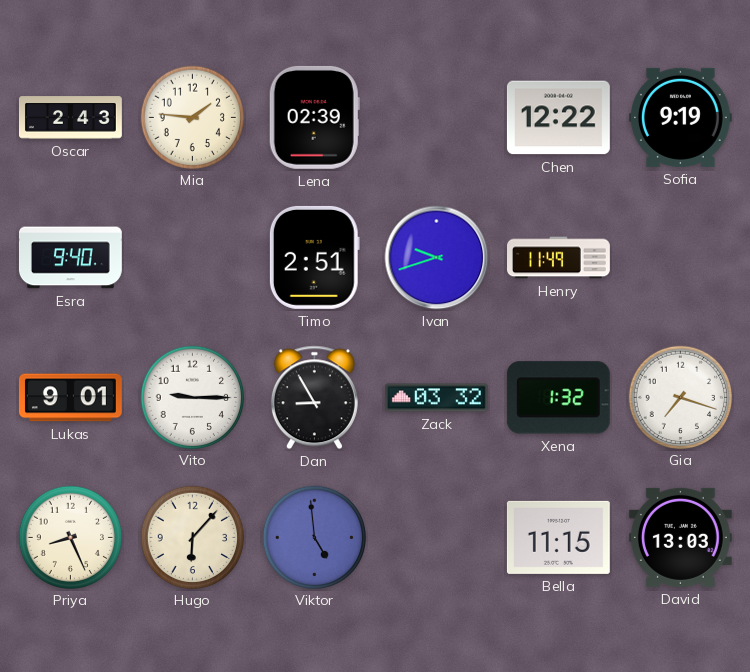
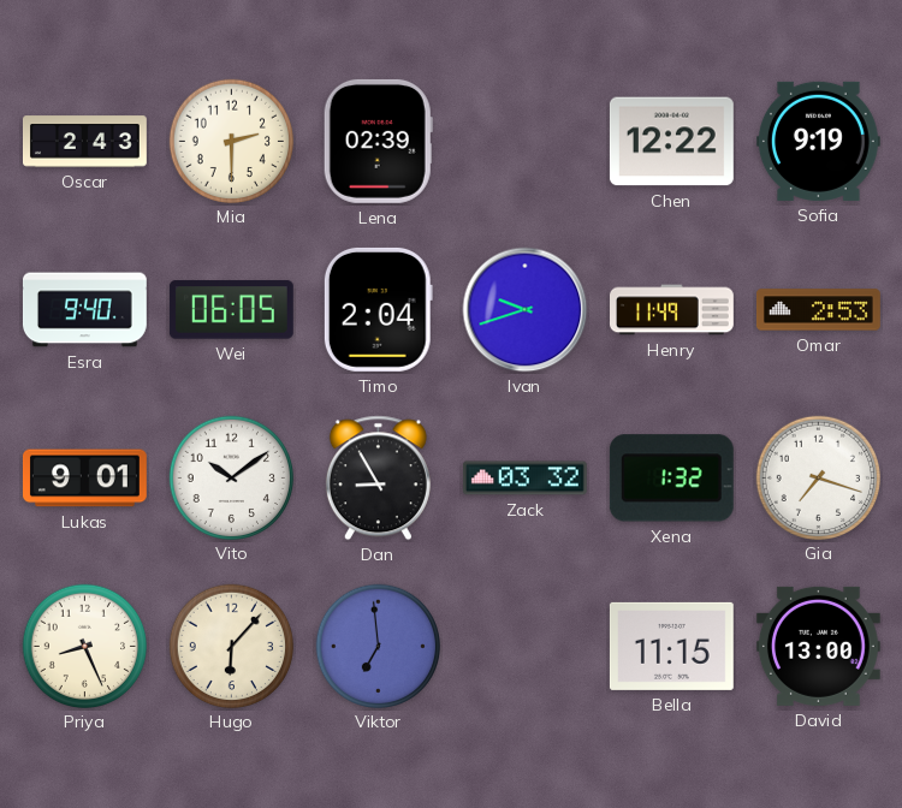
Mia: 1:46 -> 2:30 (231, 141)
Wei: none -> 06:05 (231, 310)
Timo: 2:51 -> 2:04 (378, 309)
Omar: none -> 2:53 (818, 310)
Vito: 9:15 -> 10:09 (231, 477)
Viktor: 4:59 -> 6:59 (378, 646)
David: 13:03 -> 13:00 (818, 646)
